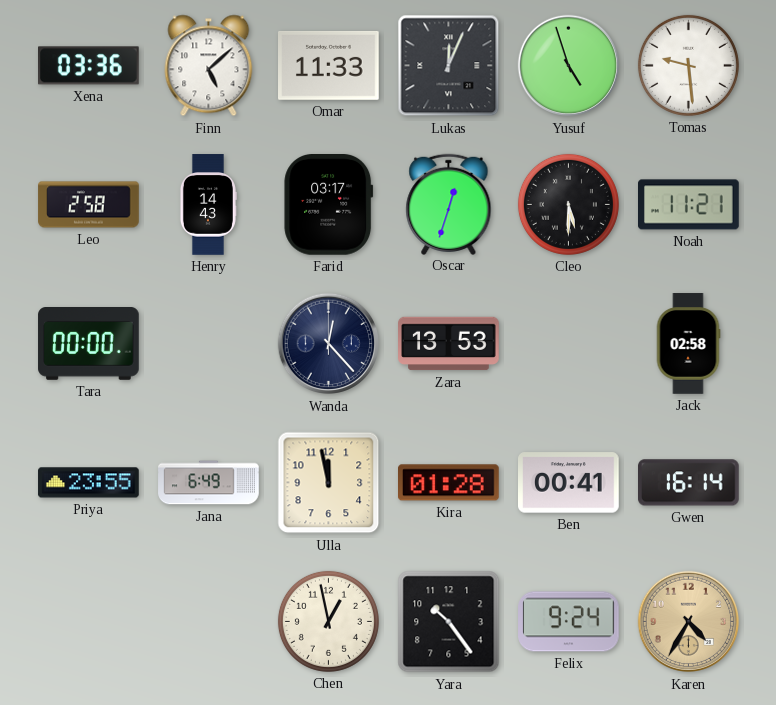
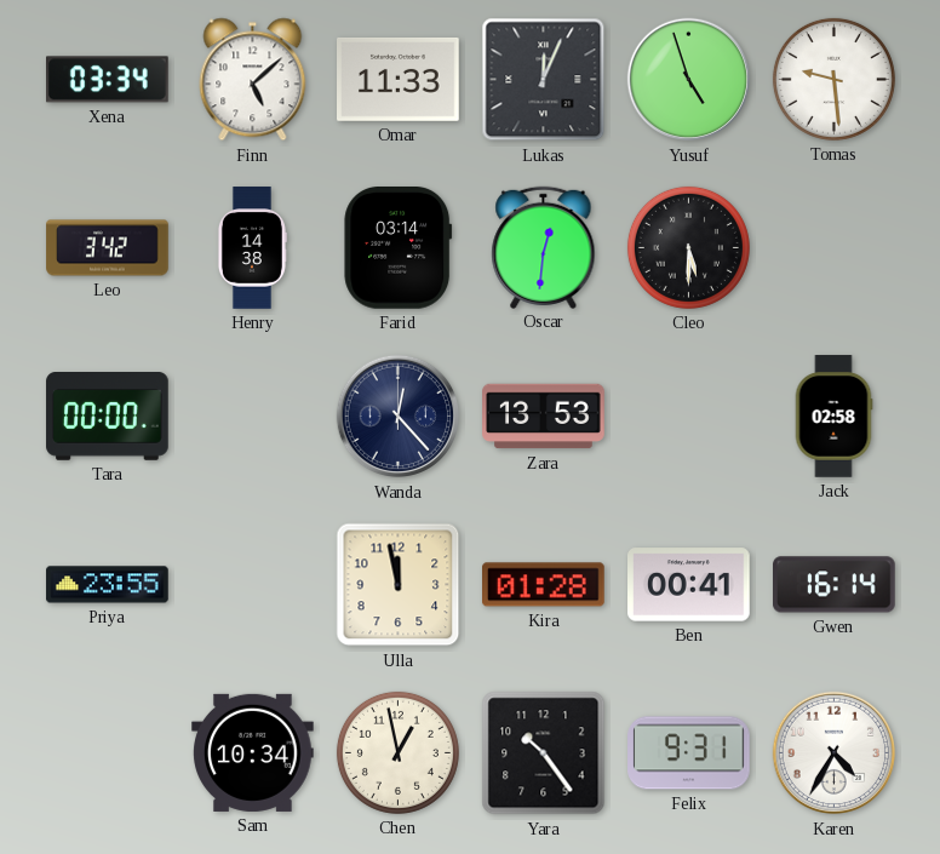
Xena: 03:36 -> 03:34 (108, 80)
Leo: 2:58 -> 3:42 (108, 248)
Henry: 14:43 -> 14:38 (252, 248)
Farid: 03:17 -> 03:14 (399, 248)
Oscar: 12:33 -> 12:31 (544, 247)
Noah: 11:21 -> none (689, 205)
Jana: 6:49 -> none (209, 483)
Sam: none -> 10:34 (253, 752)
Felix: 9:24 -> 9:31 (689, 753)
Karen dial: champagne -> white (835, 753)
